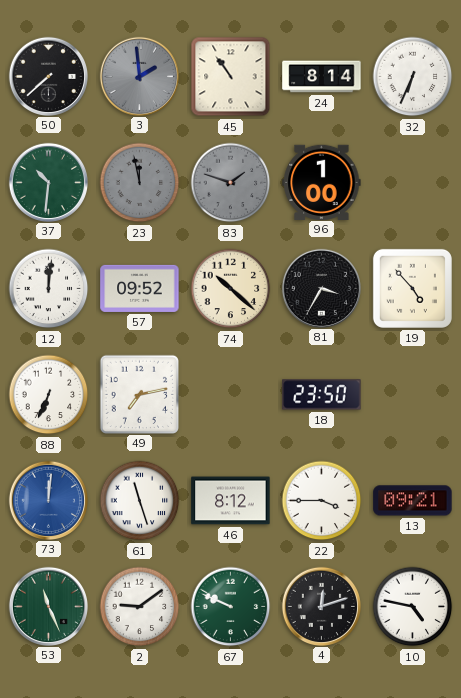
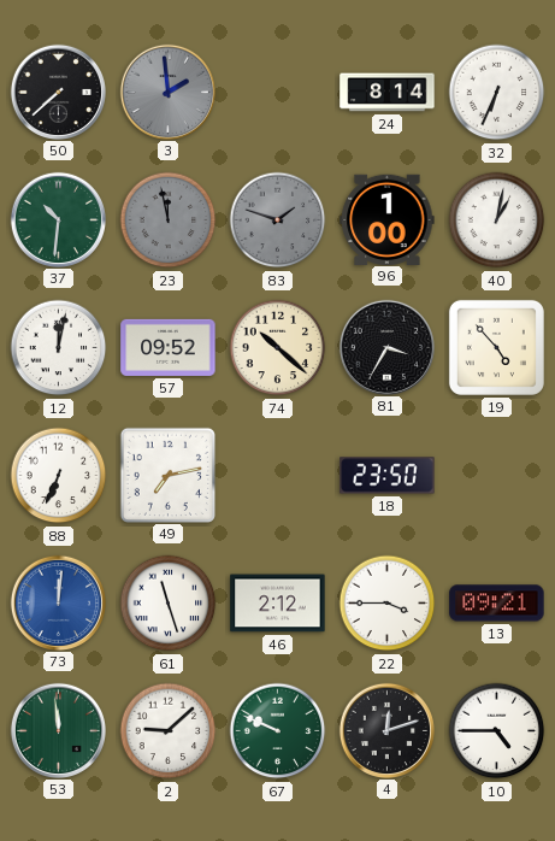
45: 10:54 -> none (231, 77)
40: none -> 1:02 (497, 220)
12: 12:01 -> 12:02 (59, 348)
46: 8:12 -> 2:12 (278, 604)
53: 11:26 -> 11:59 (58, 730)
2: 9:09 -> 9:08 (169, 731)
10: 4:47 -> 4:45 (497, 731)
